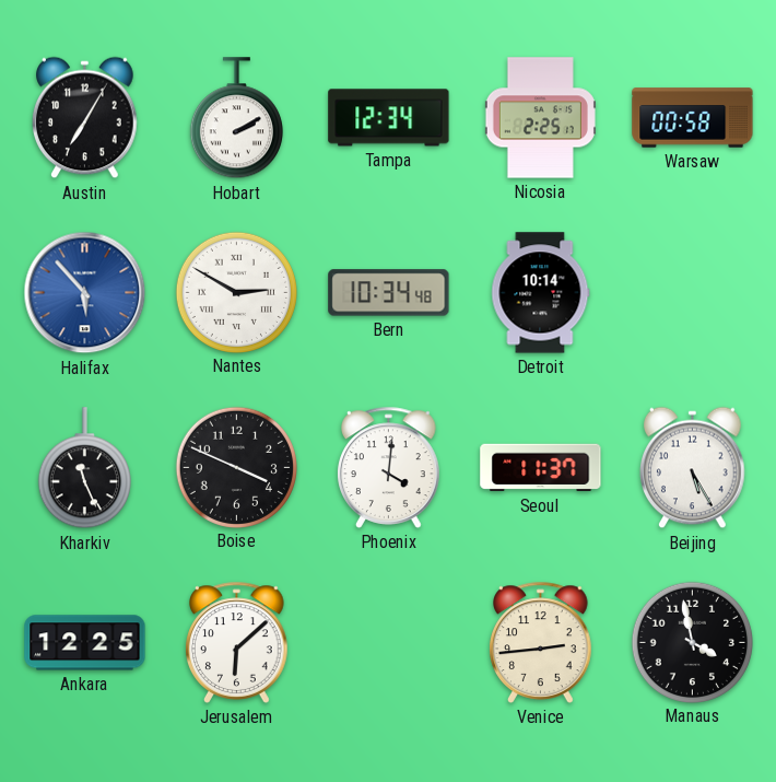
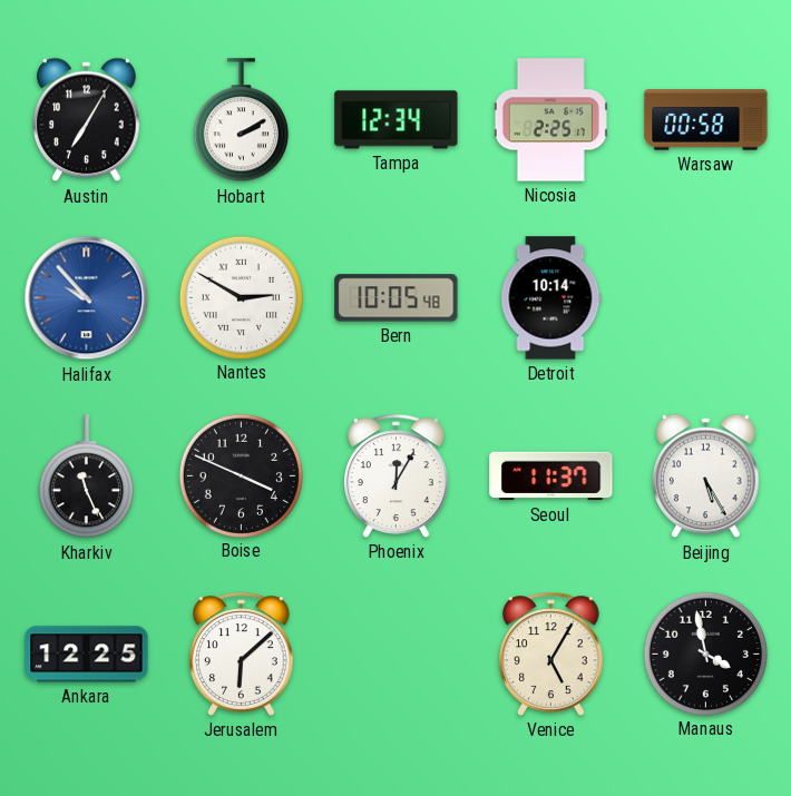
Halifax: 5:53 -> 9:53 (87, 298)
Bern: 10:34 -> 10:05 (397, 298)
Phoenix: 4:01 -> 12:05 (397, 475)
Venice: 2:44 -> 5:05 (551, 653)
